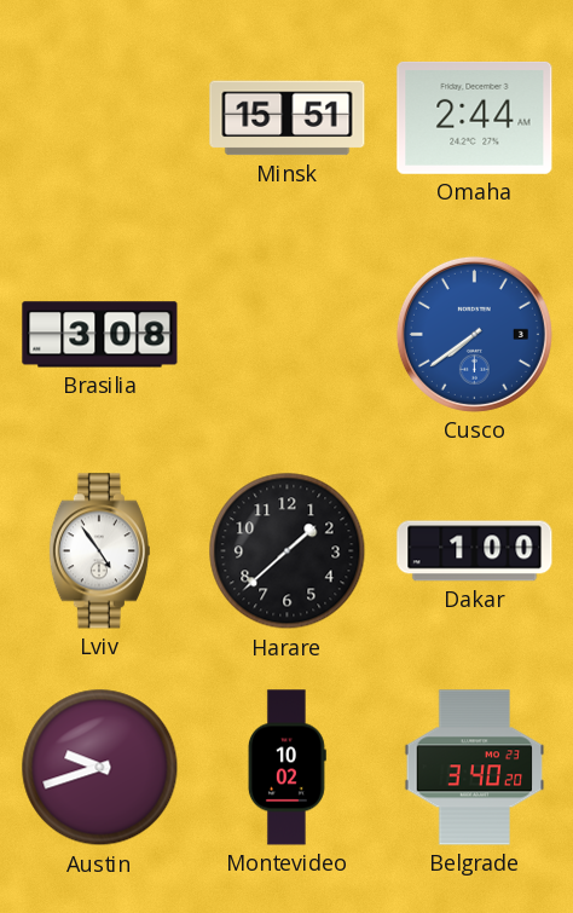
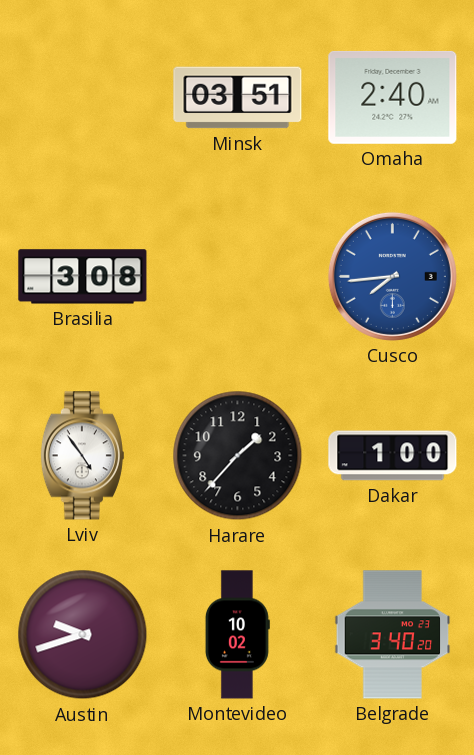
Minsk: 15:51 -> 03:51 (238, 98)
Omaha: 2:44 -> 2:40 (393, 97)
Cusco: 7:39 -> 7:44 (392, 276)
Harare: 1:38 -> 1:37 (238, 456)
